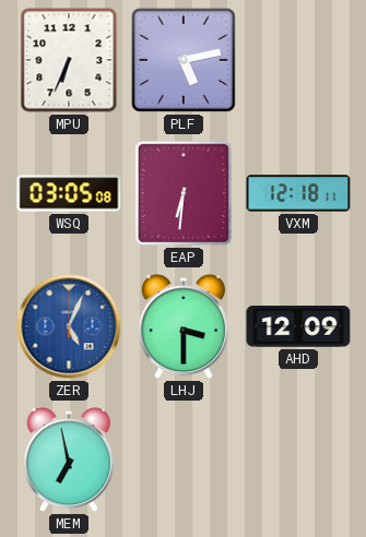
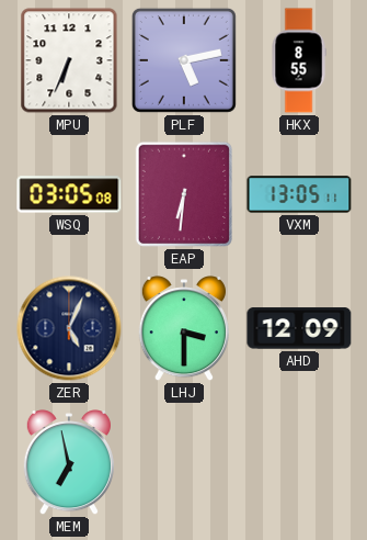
HKX: none -> 8:55 (299, 60)
VXM: 12:18 -> 13:05 (299, 194)
ZER dial: blue -> navy (69, 328)
